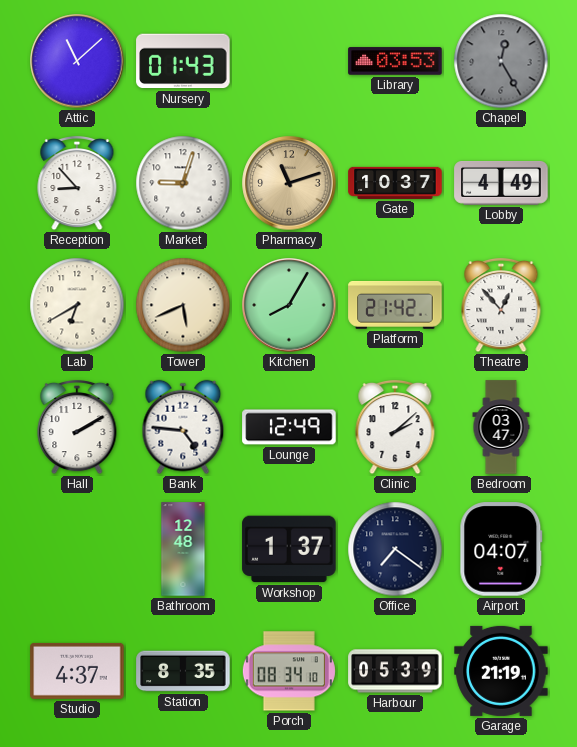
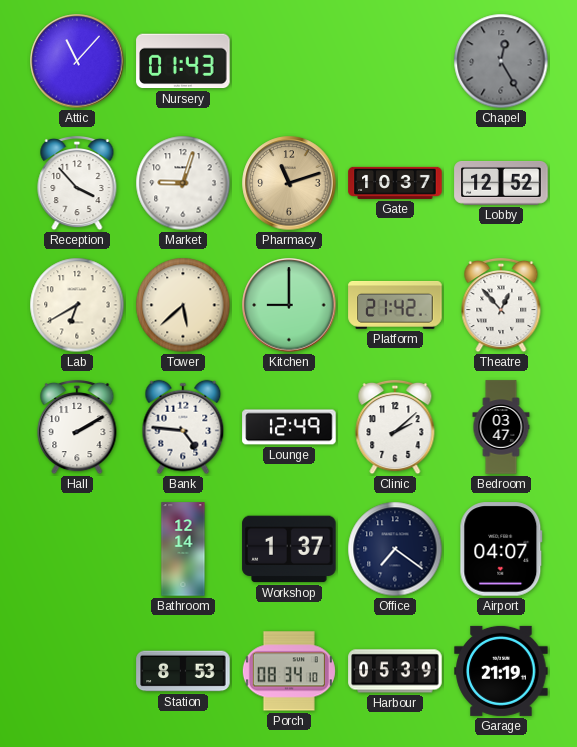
Attic: 11:08 -> 11:07 (77, 61)
Library: 03:53 -> none (395, 61)
Reception: 8:53 -> 3:53 (77, 183)
Lobby: 4:49 -> 12:52 (501, 183)
Tower: 5:41 -> 5:38 (183, 305)
Kitchen: 8:05 -> 9:00 (289, 305)
Bathroom: 12:48 -> 12:14 (183, 549)
Studio: 4:37 -> none (77, 671)
Station: 8:35 -> 8:53 (183, 671)
